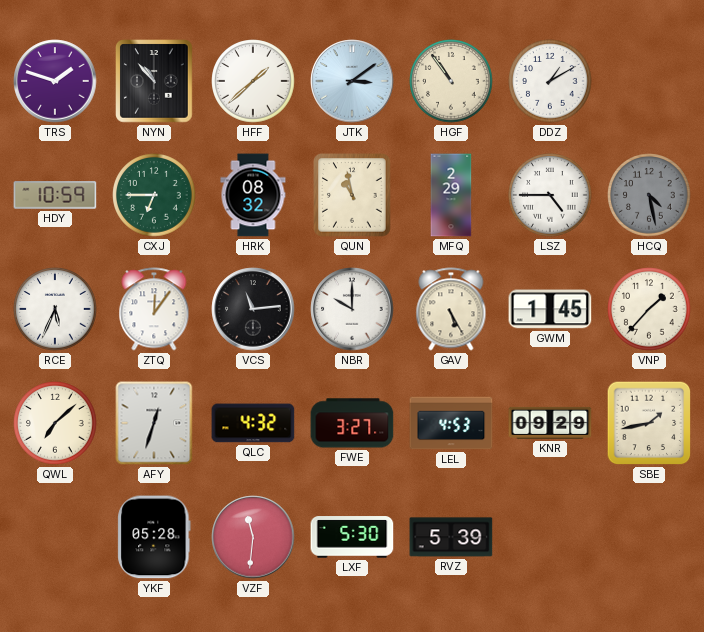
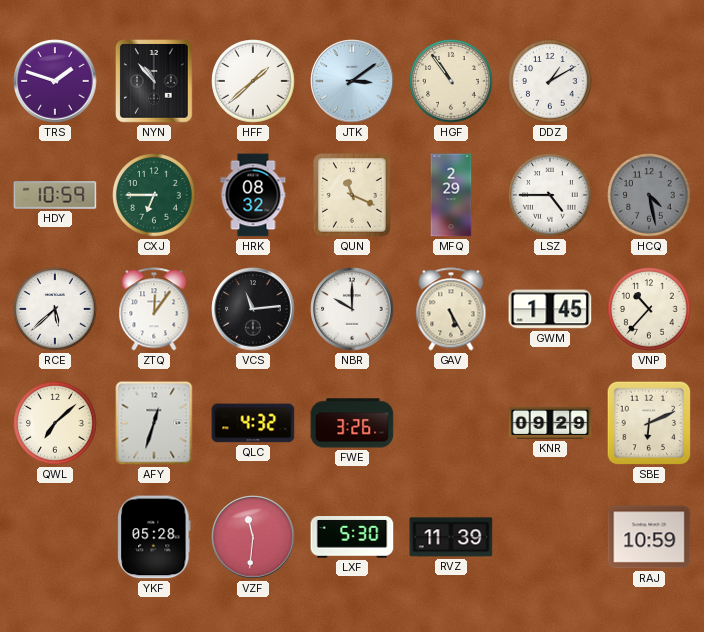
QUN: 10:58 -> 11:19 (352, 195)
RCE: 5:34 -> 5:38 (55, 309)
VNP: 1:37 -> 10:37 (649, 309)
FWE: 3:27 -> 3:26 (352, 423)
LEL: 4:53 -> none (451, 423)
SBE: 1:43 -> 6:11 (649, 423)
RVZ: 5:39 -> 11:39 (451, 537)
RAJ: none -> 10:59 (649, 537)
